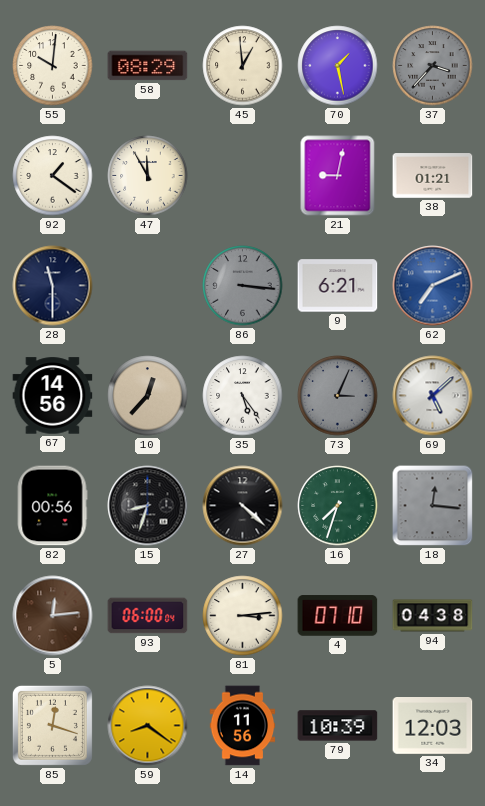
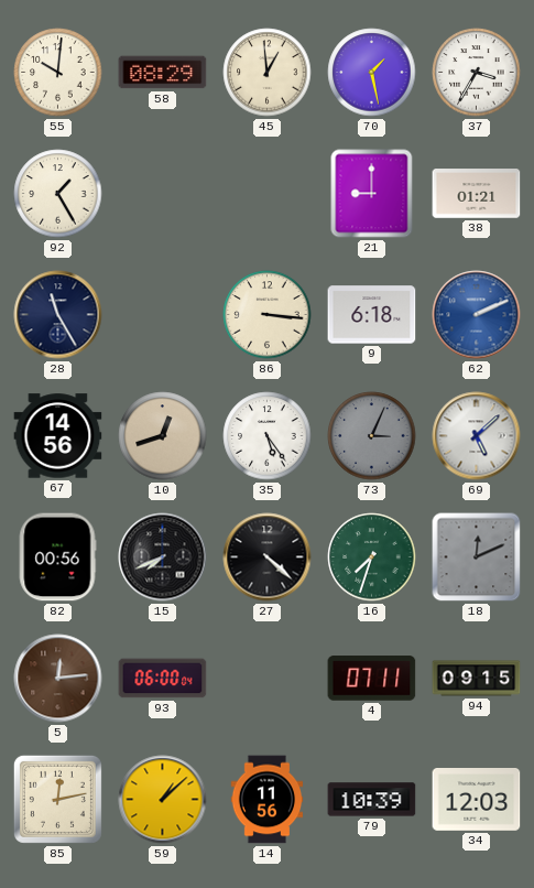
37: 3:37 -> 3:35 (477, 73)
37 dial: grey -> white (477, 73)
92: 1:21 -> 1:25 (58, 194)
47: 11:55 -> none (148, 176)
21: 9:02 -> 9:00 (372, 194)
28: 11:30 -> 11:25 (58, 315)
86 dial: grey -> cream (268, 315)
9: 6:21 -> 6:18 (372, 315)
62: 7:11 -> 2:11 (477, 315)
10: 12:37 -> 12:42 (163, 436)
15: 8:33 -> 7:41 (163, 557)
18: 12:16 -> 12:11 (477, 557)
81: 3:14 -> none (243, 616)
4: 07:10 -> 07:11 (372, 679)
94: 04:38 -> 09:15 (477, 679)
85: 12:18 -> 12:13 (57, 799)
59: 8:21 -> 1:08 (163, 800)
